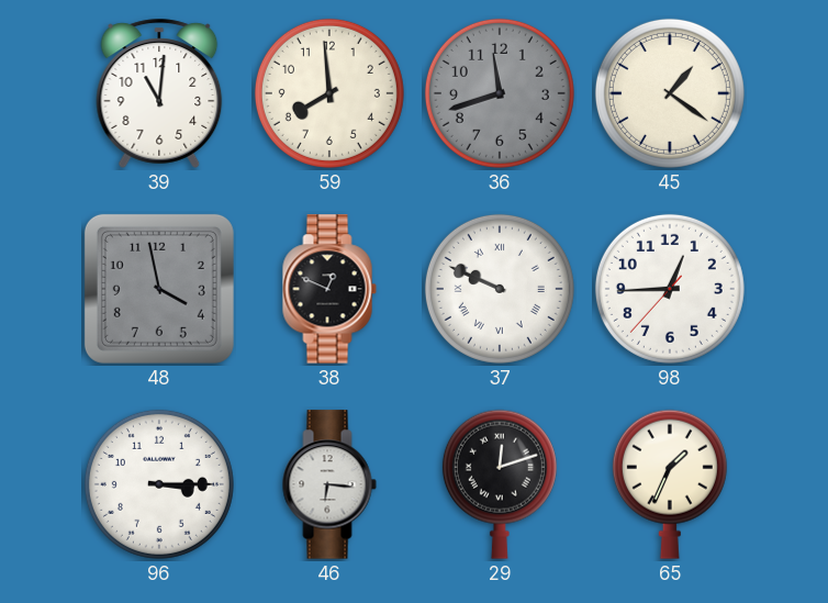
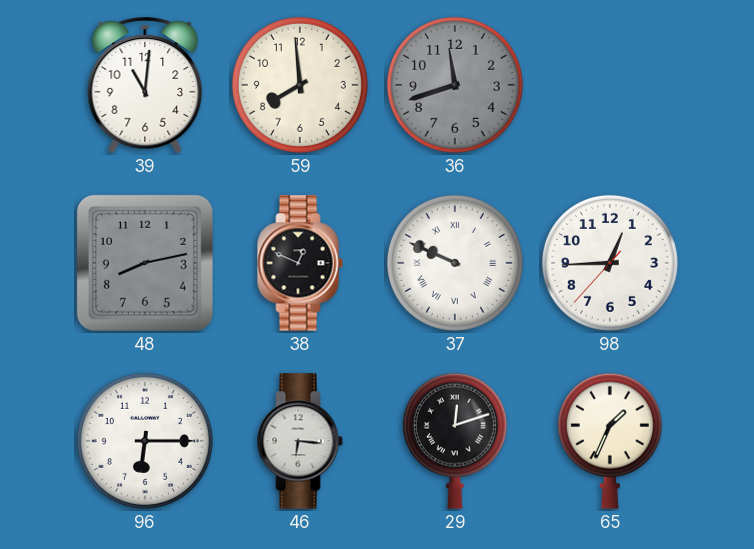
45: 1:21 -> none (670, 93)
48: 3:58 -> 8:13 (145, 263)
96: 3:15 -> 6:15 (145, 441)
